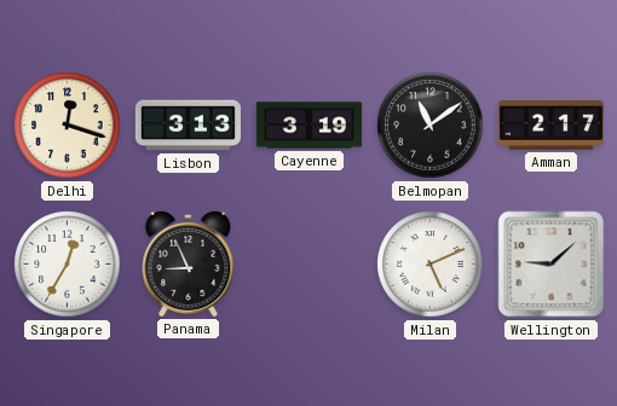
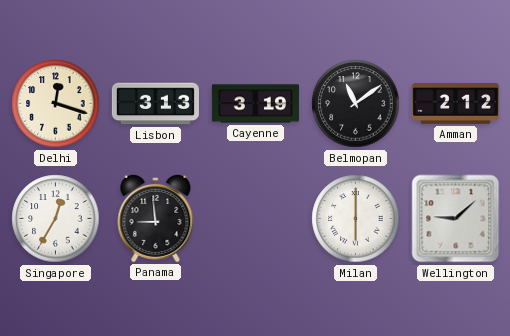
Amman: 2:17 -> 2:12 (455, 103)
Panama: 8:56 -> 8:59 (156, 218)
Milan: 5:11 -> 6:00 (356, 219)
